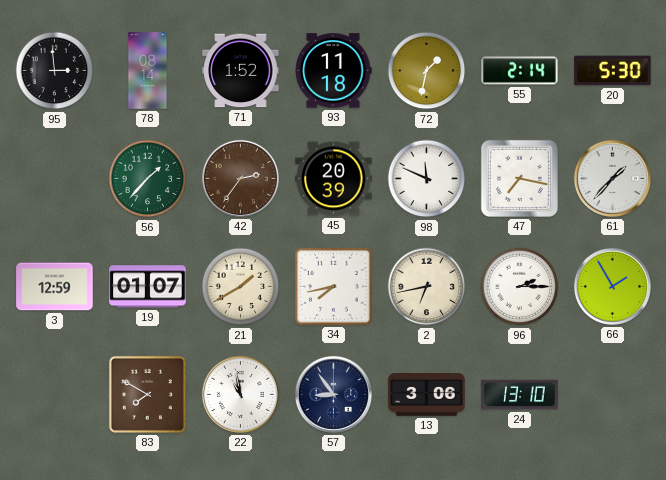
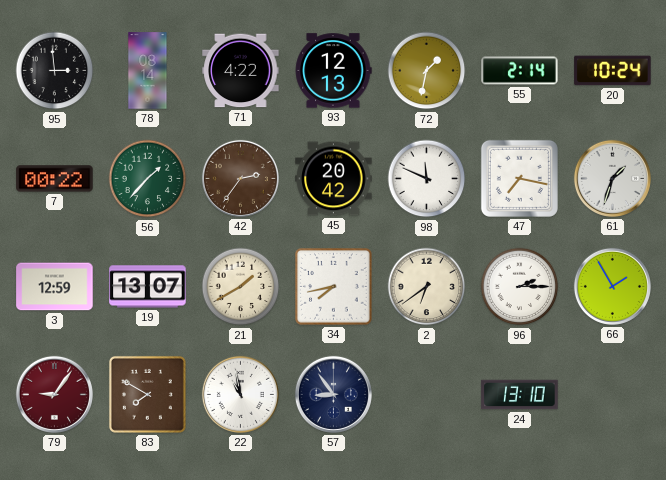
71: 1:52 -> 4:22 (241, 71)
93: 11:18 -> 12:13 (333, 71)
20: 5:30 -> 10:24 (613, 71)
7: none -> 00:22 (55, 179)
45: 20:39 -> 20:42 (334, 179)
61: 1:37 -> 1:33 (612, 178)
19: 01:07 -> 13:07 (148, 287)
2: 6:43 -> 6:39 (427, 287)
79: none -> 9:06 (54, 394)
13: 3:06 -> none (427, 395)
